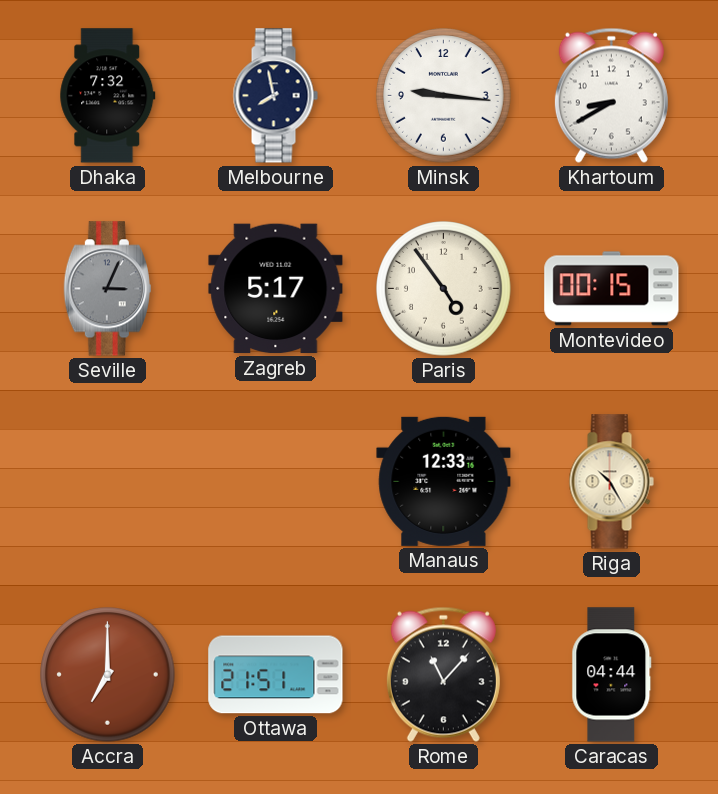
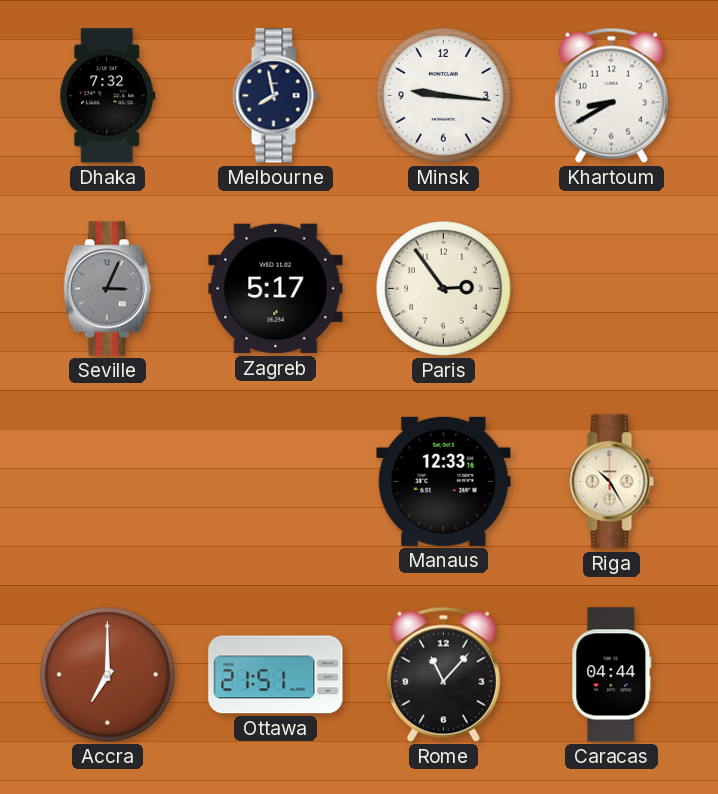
Paris: 4:54 -> 2:54 (444, 289)
Montevideo: 00:15 -> none (612, 289)
